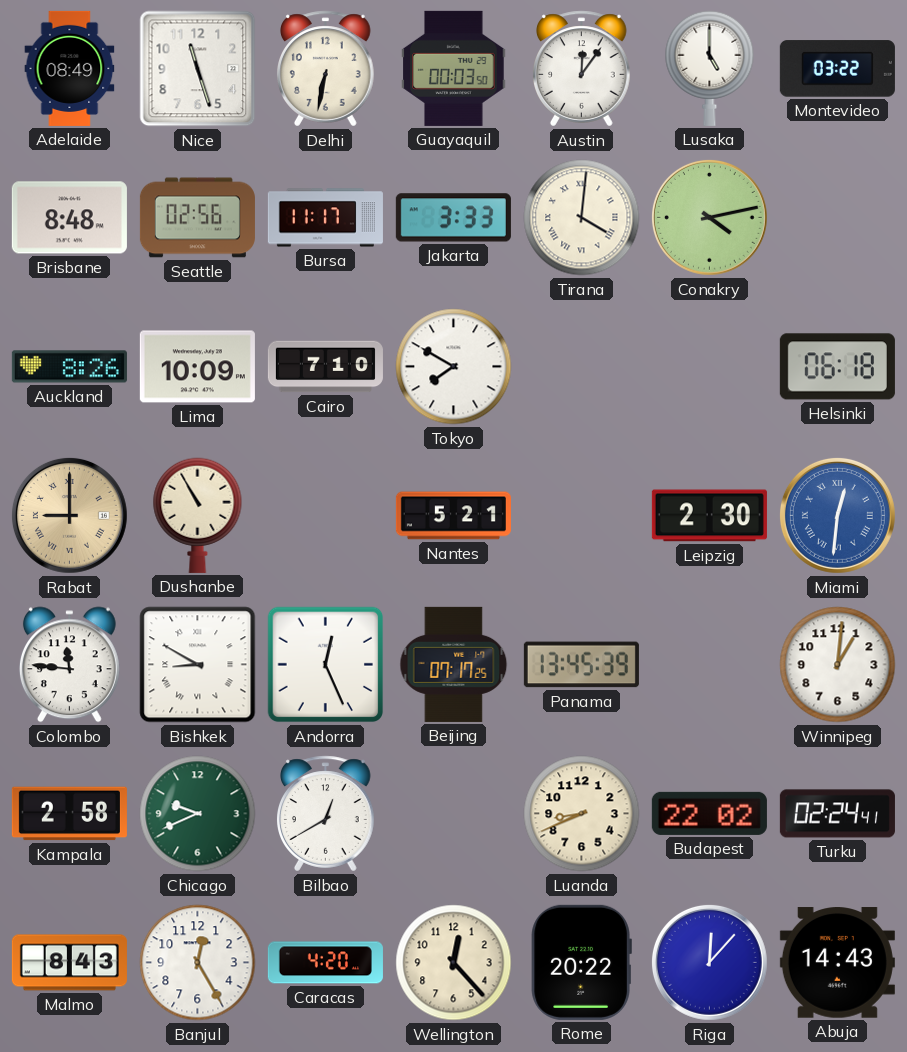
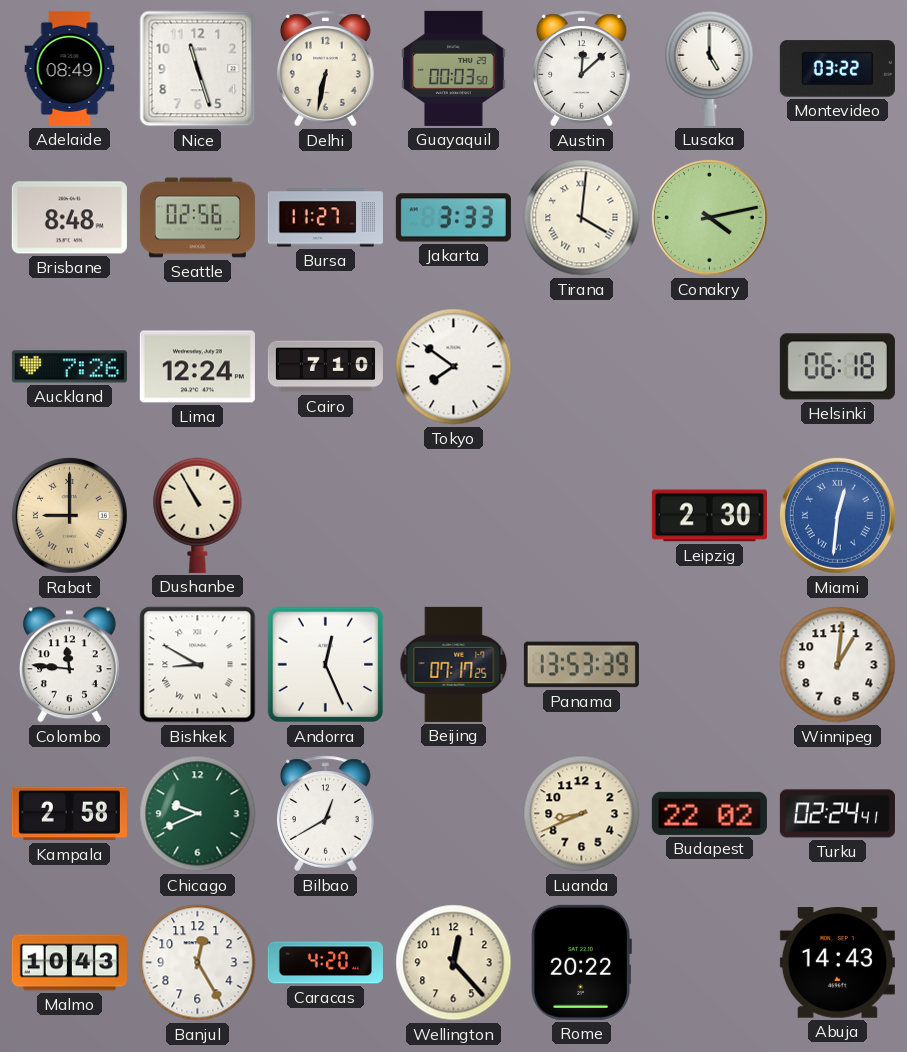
Austin: 12:06 -> 12:08 (582, 69)
Bursa: 11:17 -> 11:27 (325, 218)
Auckland: 8:26 -> 7:26 (69, 367)
Lima: 10:09 -> 12:24 (197, 367)
Tokyo: 7:50 -> 7:51 (454, 367)
Nantes: 5:21 -> none (453, 516)
Panama: 13:45 -> 13:53 (581, 665)
Malmo: 8:43 -> 10:43 (69, 963)
Riga: 12:07 -> none (709, 962)
